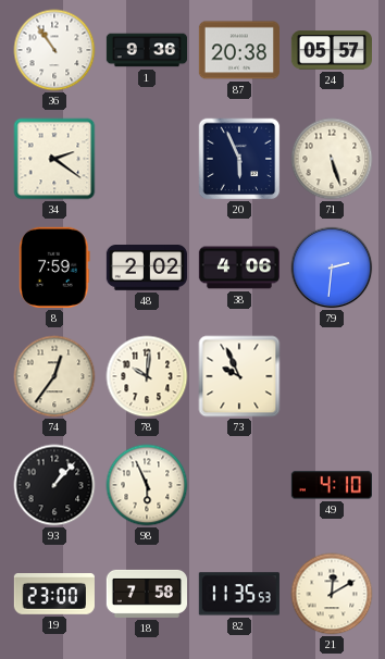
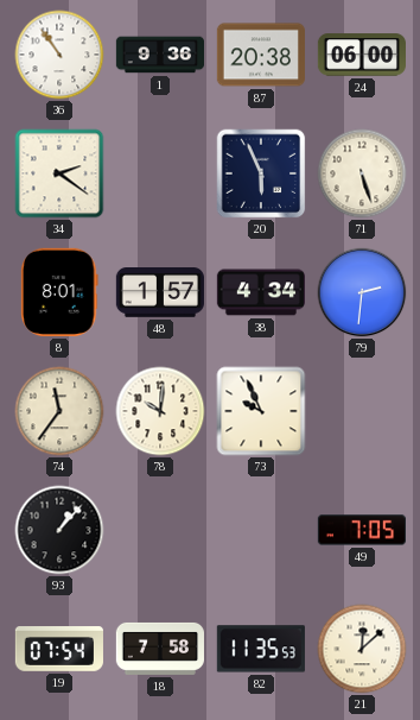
24: 05:57 -> 06:00 (361, 55)
8: 7:59 -> 8:01 (59, 292)
48: 2:02 -> 1:57 (160, 292)
38: 4:06 -> 4:34 (261, 292)
74: 12:36 -> 11:36 (59, 411)
98: 5:56 -> none (147, 485)
49: 4:10 -> 7:05 (362, 530)
19: 23:00 -> 07:54 (59, 649)
21: 12:10 -> 12:08 (362, 649)
